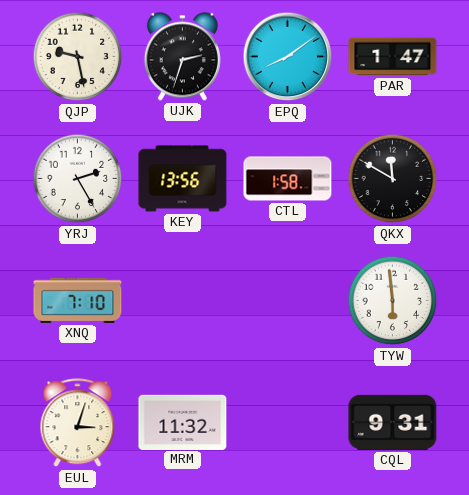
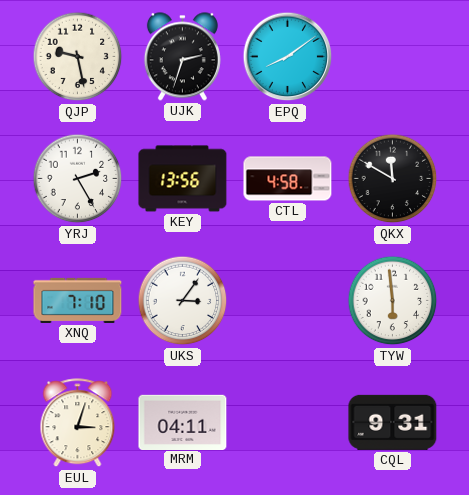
PAR: 1:47 -> none (393, 57)
CTL: 1:58 -> 4:58 (288, 179)
UKS: none -> 3:06 (183, 301)
MRM: 11:32 -> 04:11 (183, 422)
